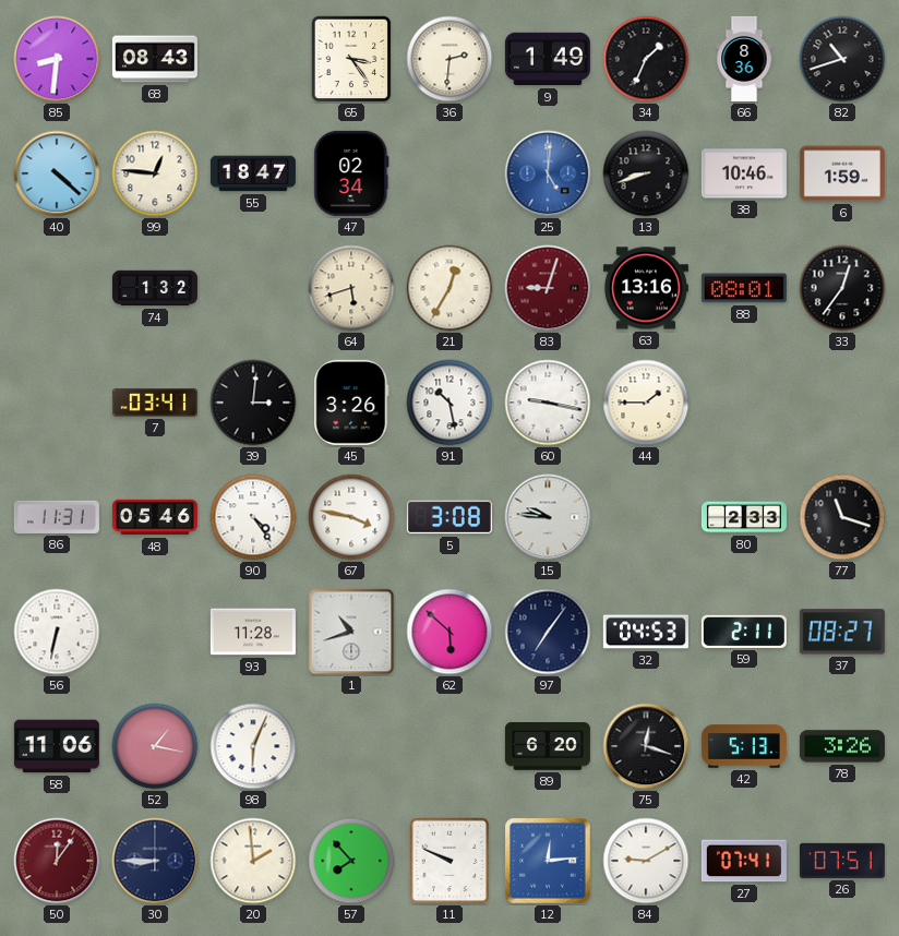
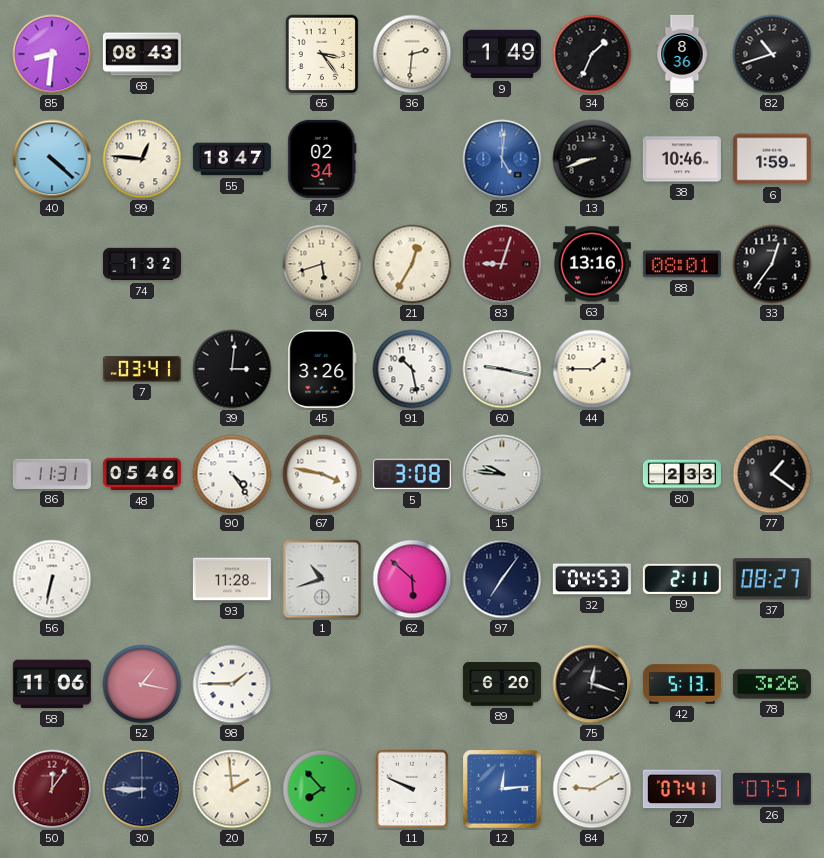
77: 11:18 -> 1:21 (772, 474)
98: 6:04 -> 1:45 (232, 684)
